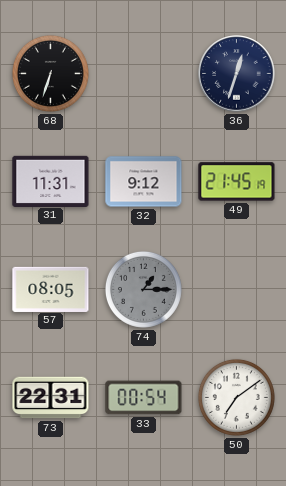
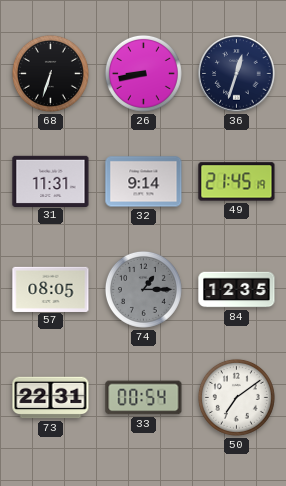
26: none -> 8:43 (143, 73)
32: 9:12 -> 9:14 (144, 182)
84: none -> 12:35 (237, 290)
